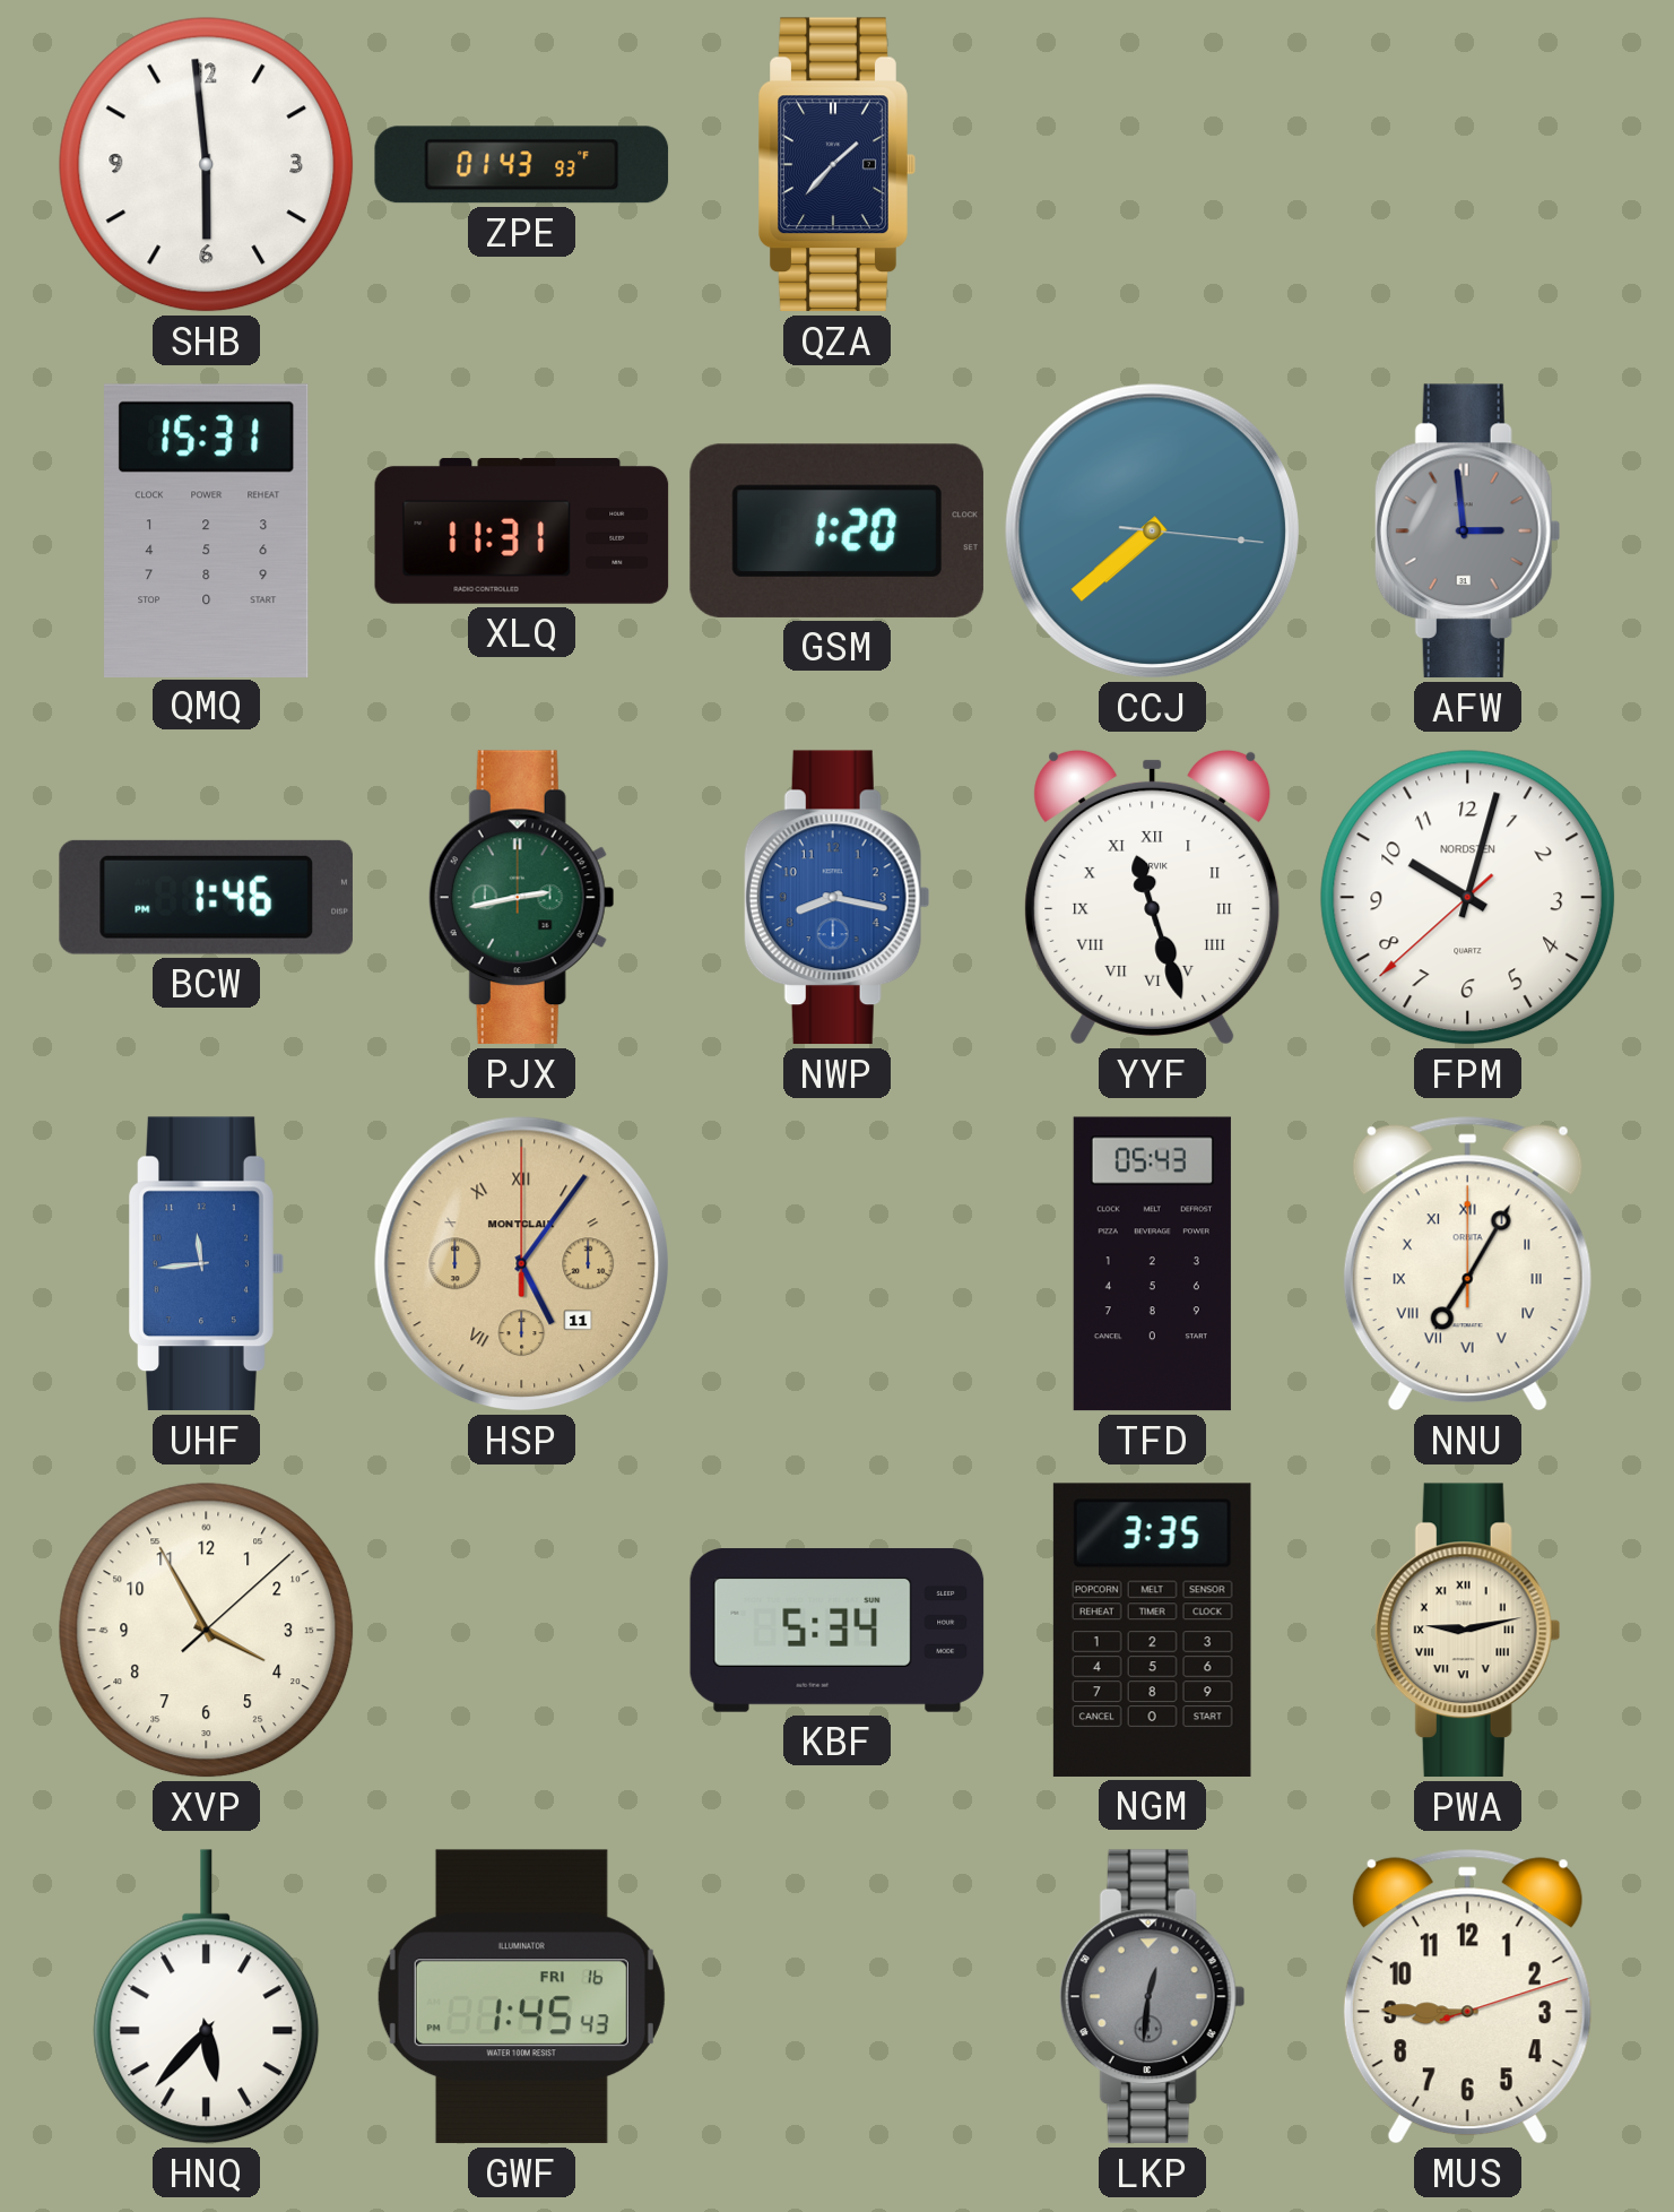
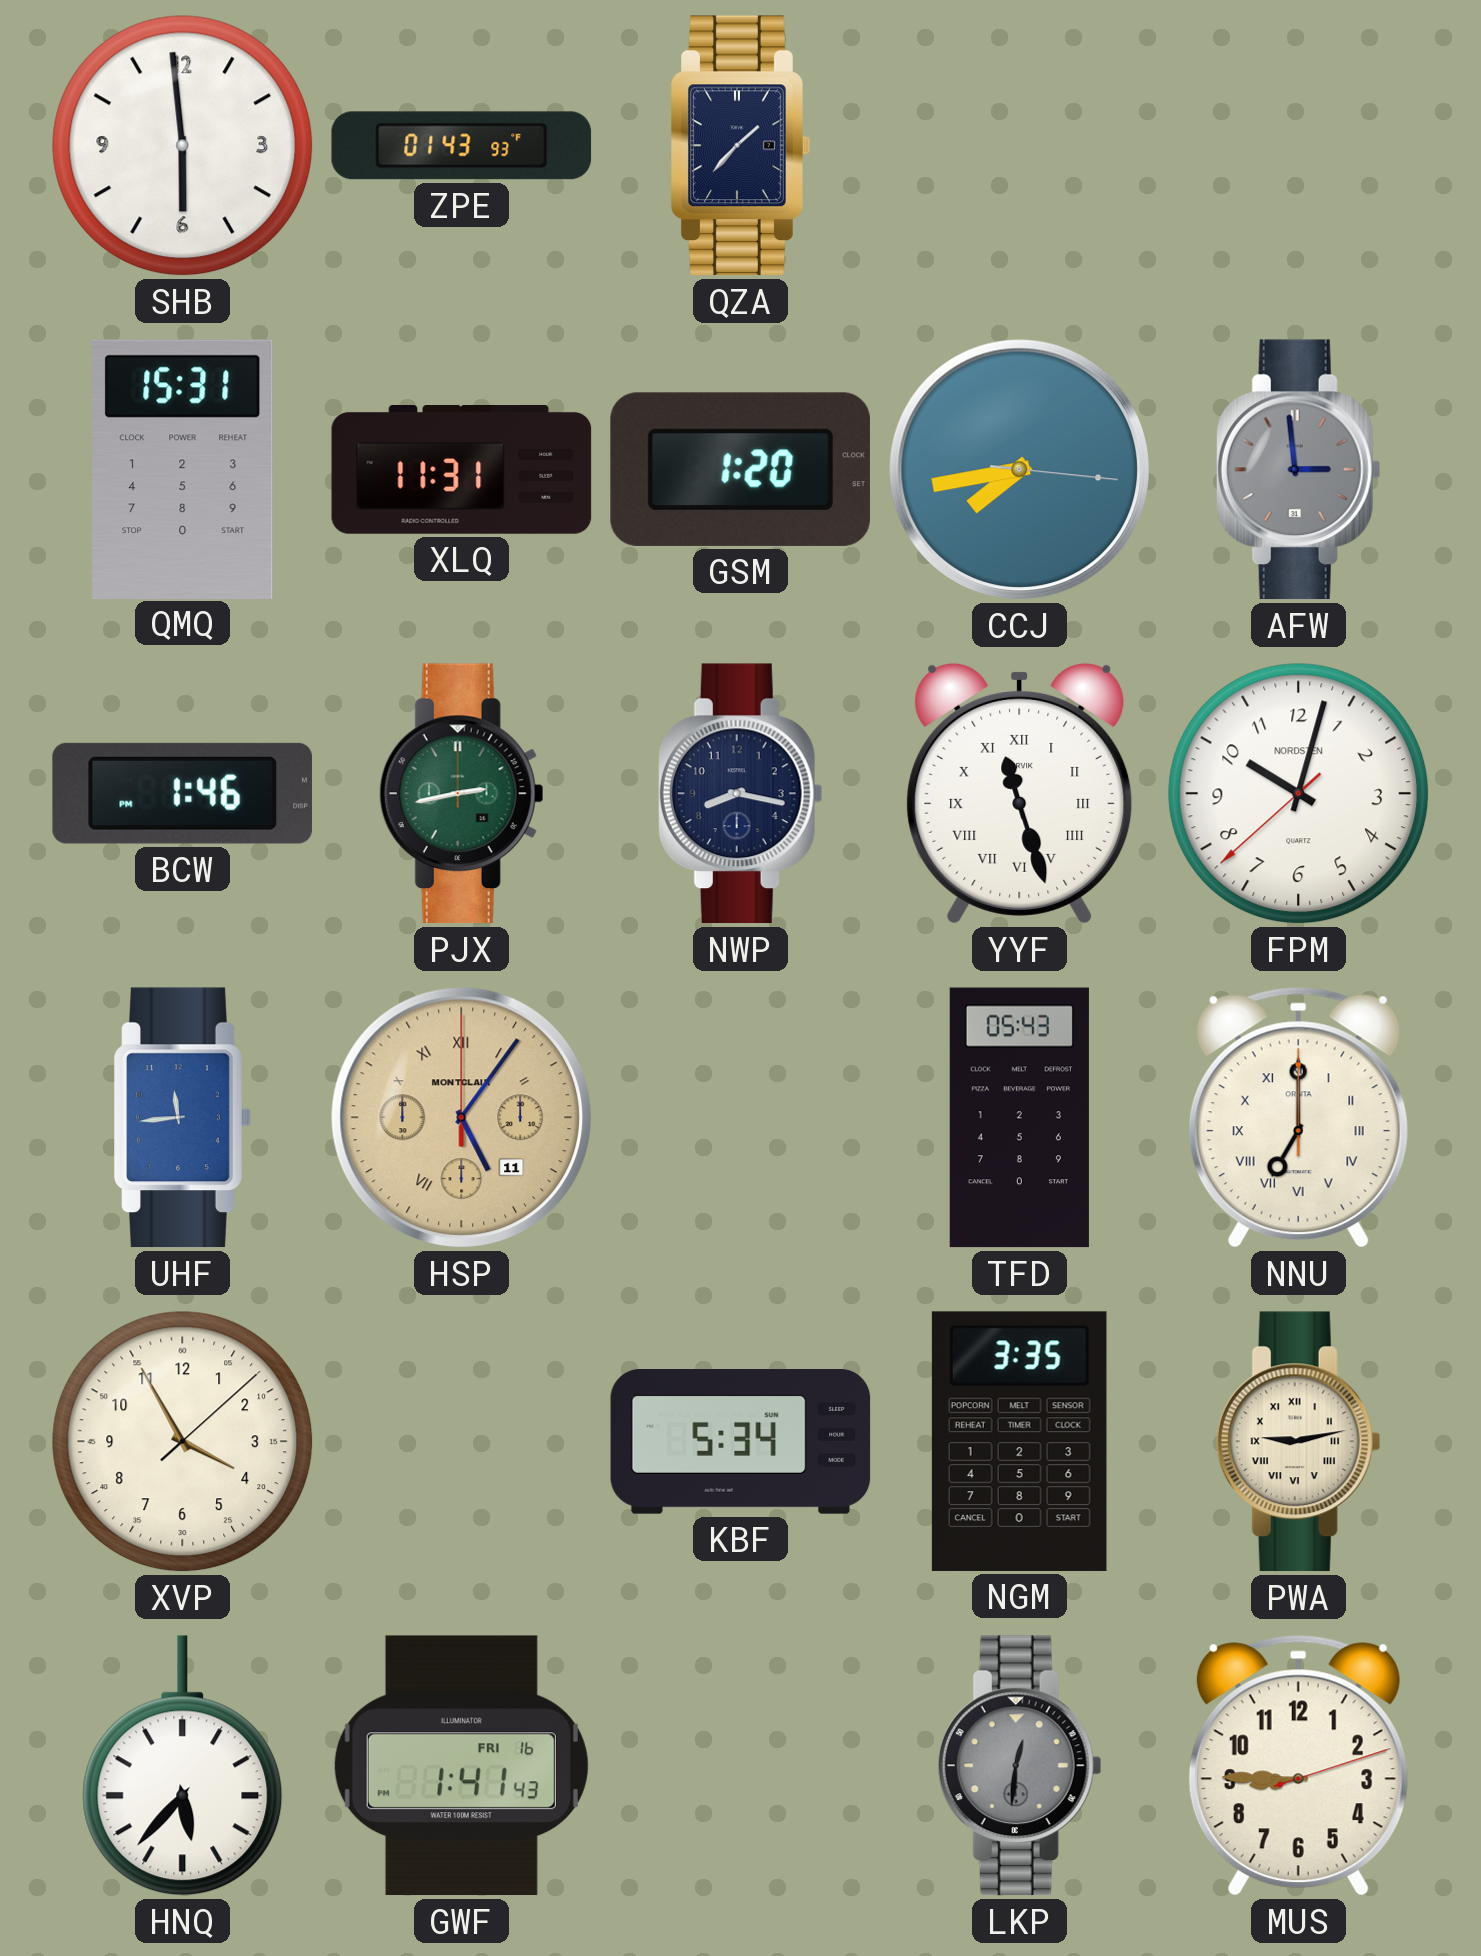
CCJ: 7:38 -> 7:43 (1020, 470)
NWP dial: blue -> navy (740, 794)
NNU: 7:05 -> 7:00 (1298, 1118)
GWF: 1:45 -> 1:41 (461, 1766)
